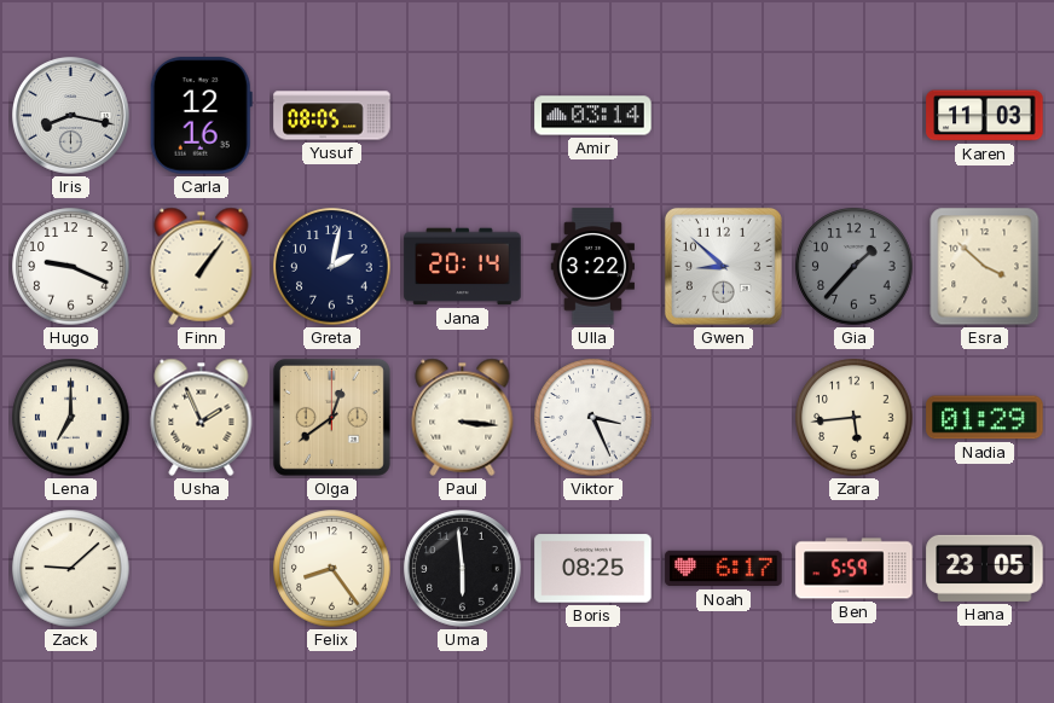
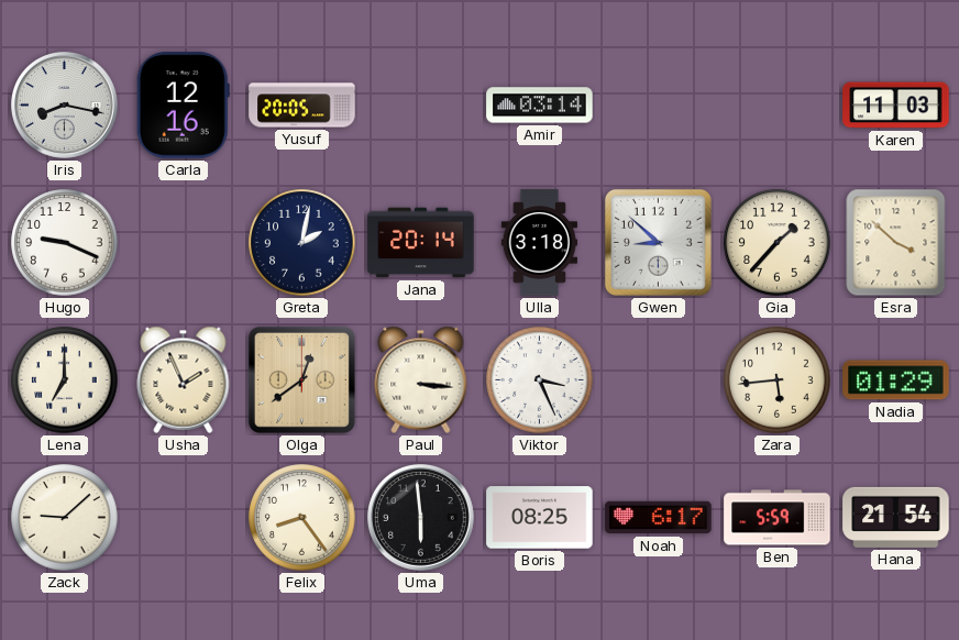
Yusuf: 08:05 -> 20:05 (302, 106)
Finn: 1:06 -> none (202, 266)
Ulla: 3:22 -> 3:18 (540, 243)
Gia dial: grey -> cream (778, 243)
Hana: 23:05 -> 21:54 (896, 517)
